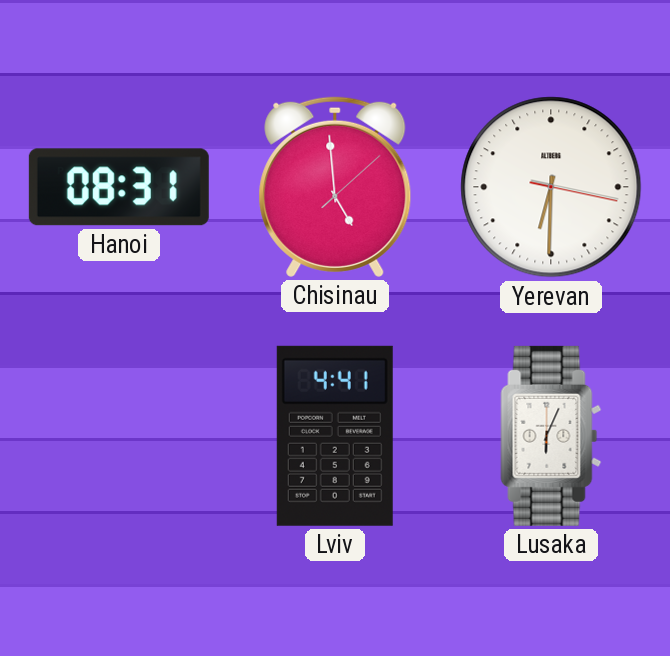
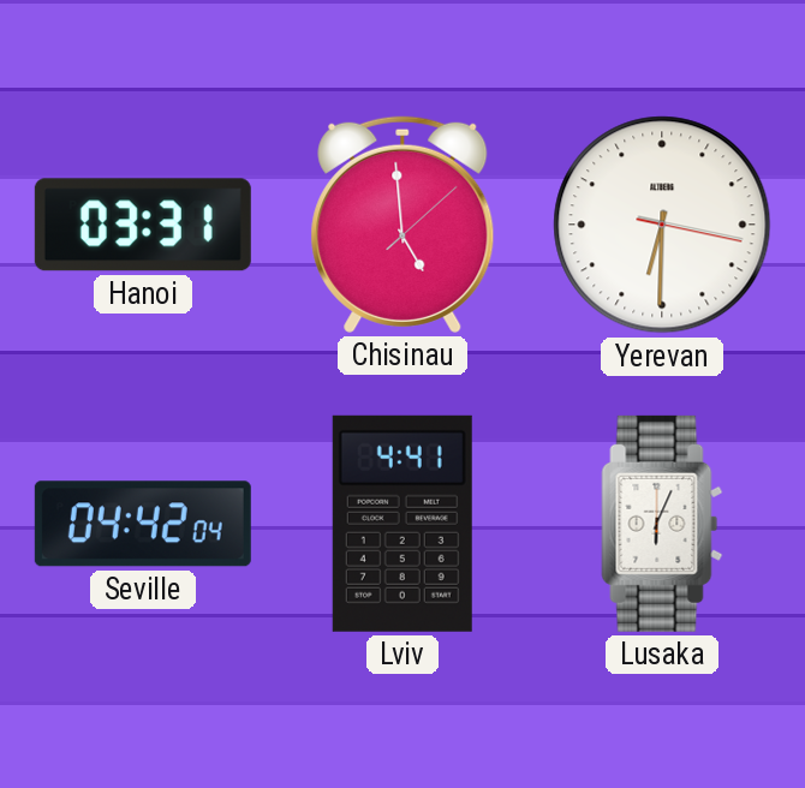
Hanoi: 08:31 -> 03:31 (143, 225)
Seville: none -> 04:42 (143, 524)
